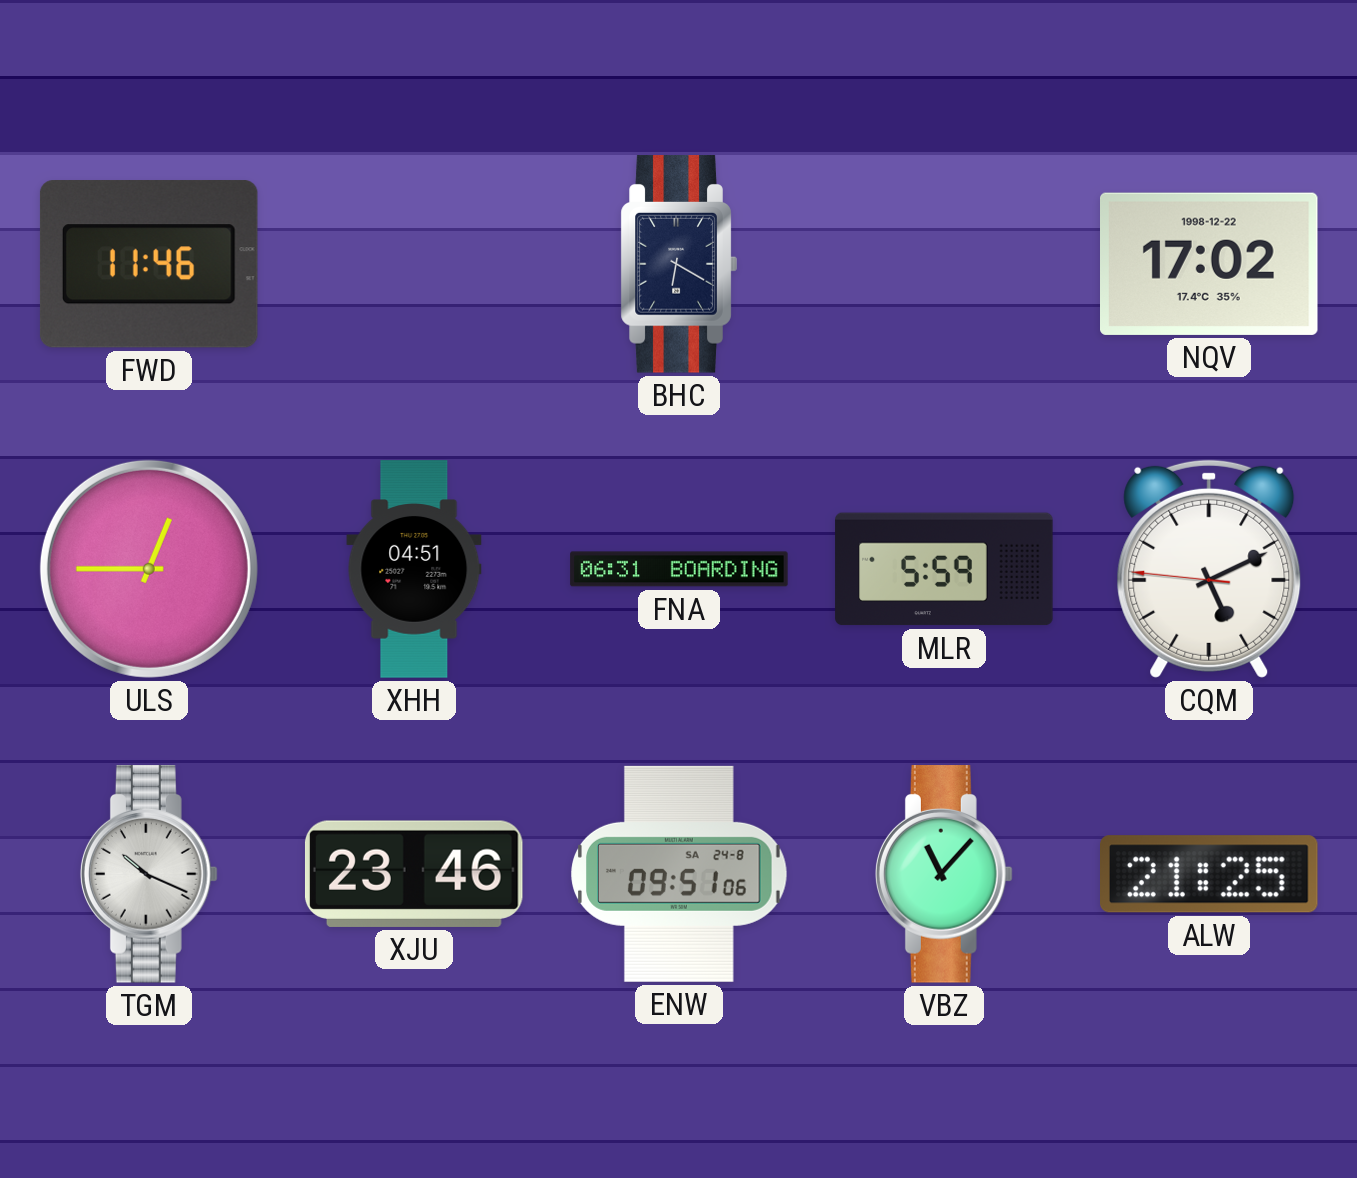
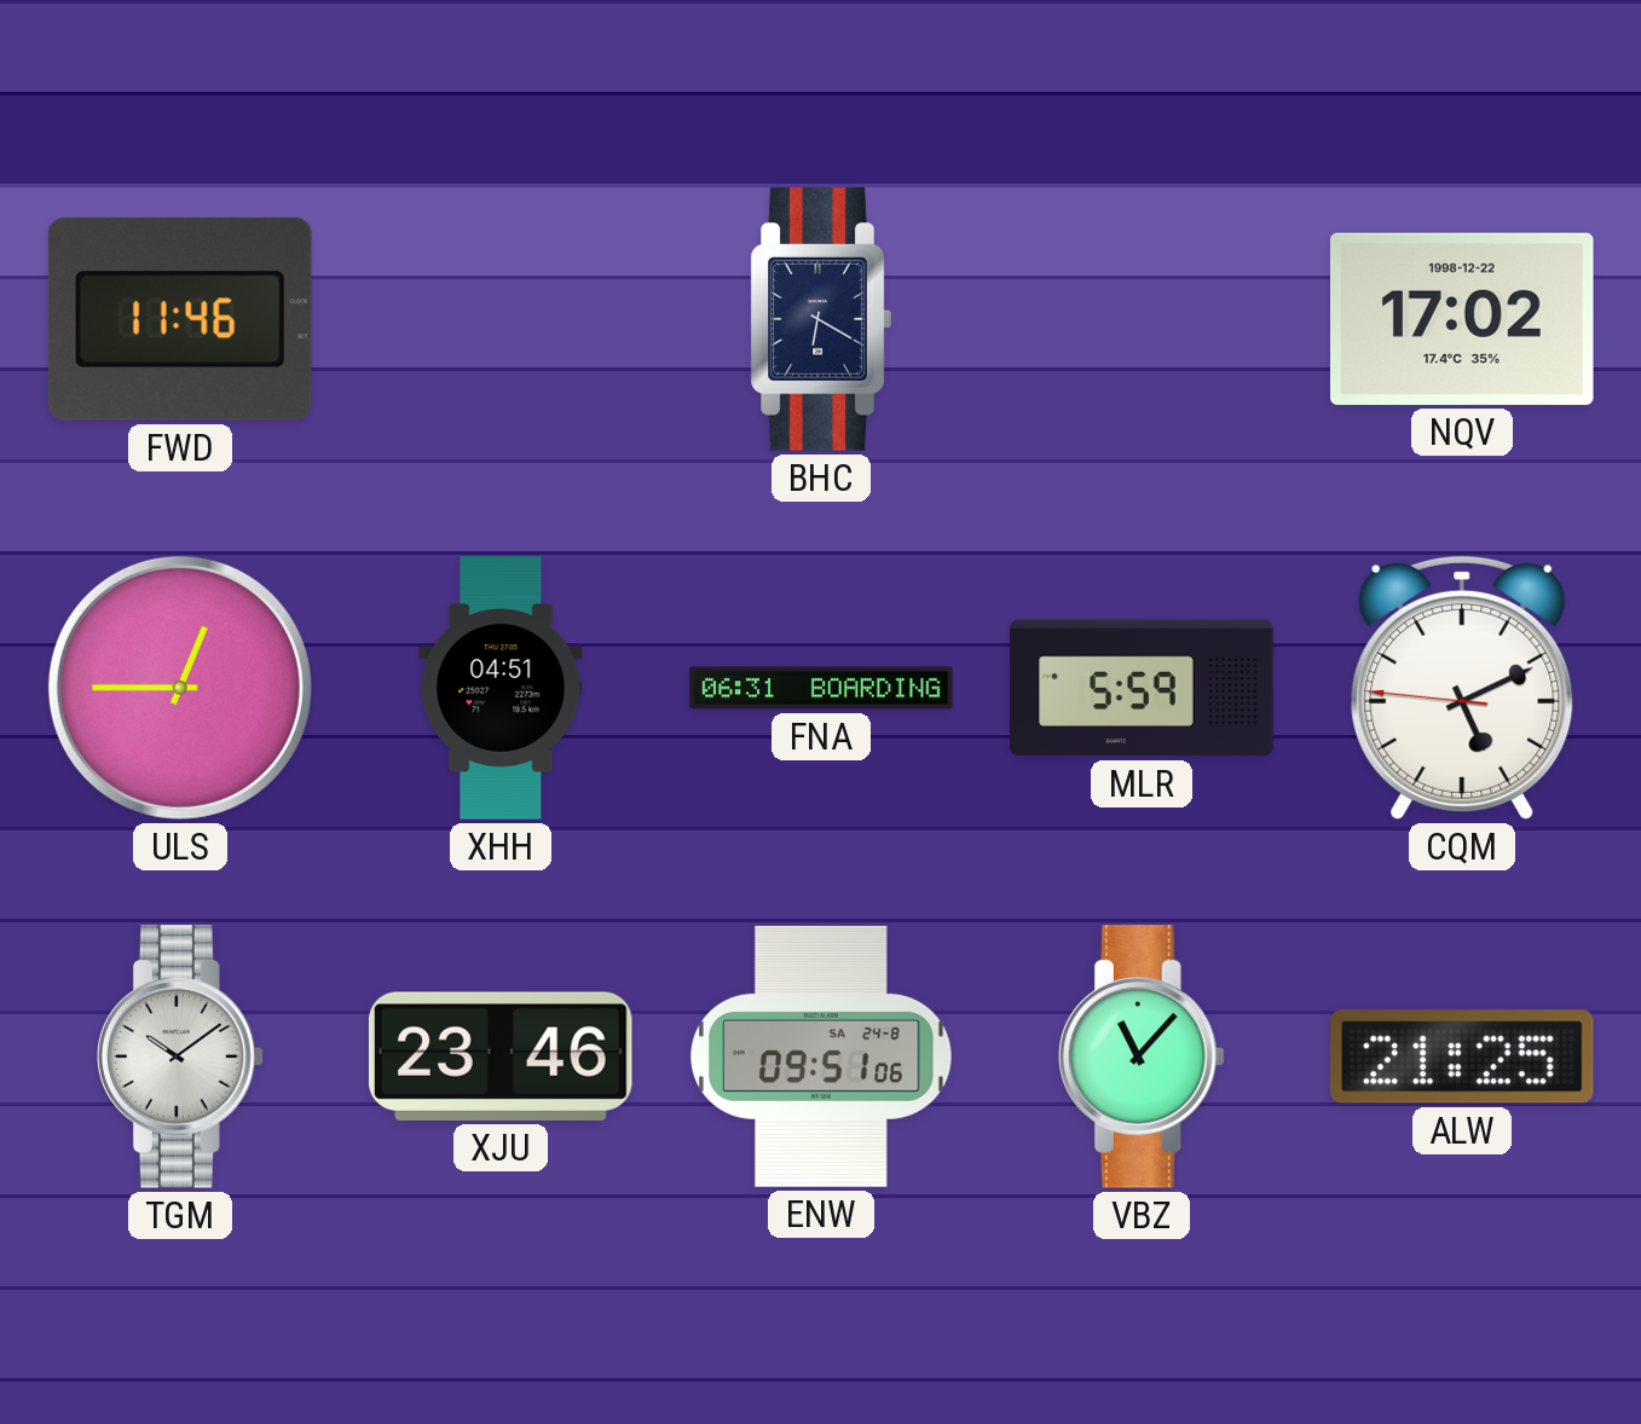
TGM: 10:19 -> 10:09 (180, 1057)
